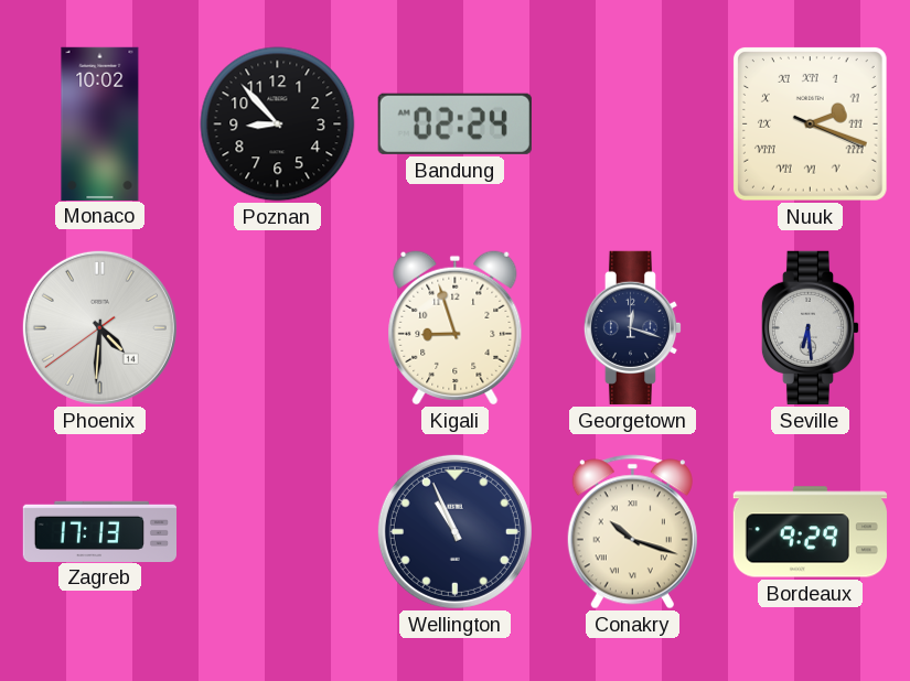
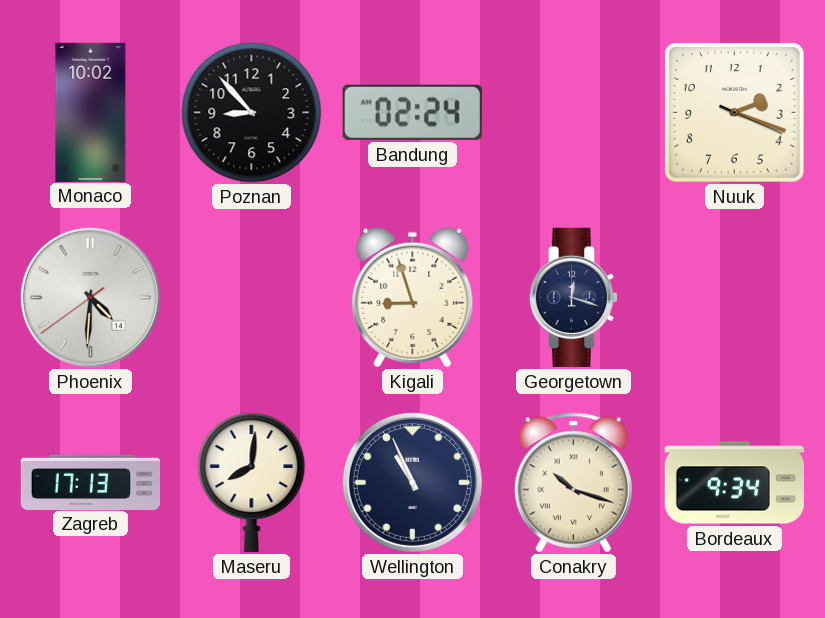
Nuuk numerals: Roman -> Arabic (734, 112)
Seville: 6:29 -> none (811, 327)
Maseru: none -> 8:01 (252, 482)
Bordeaux: 9:29 -> 9:34 (734, 483)
